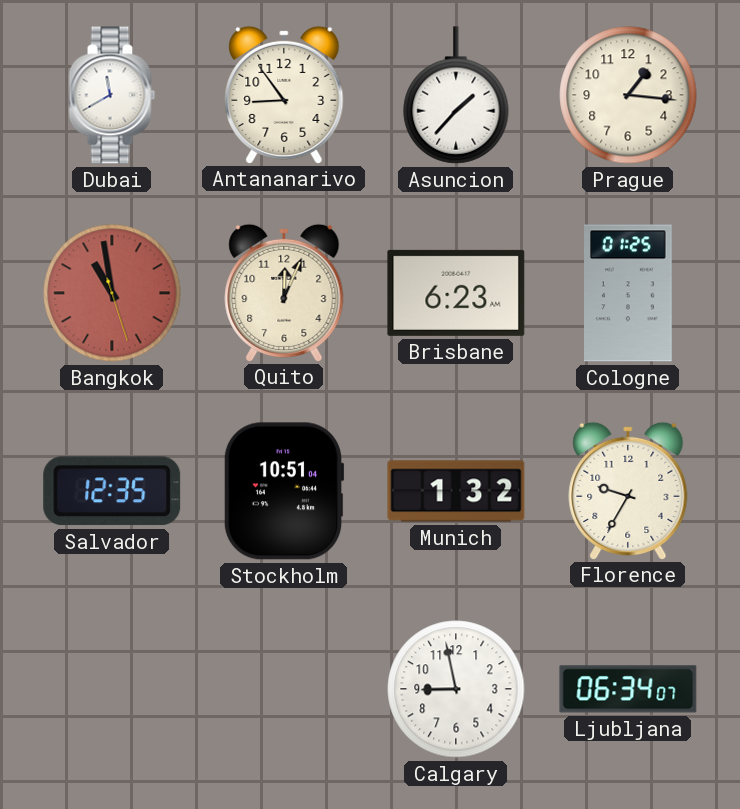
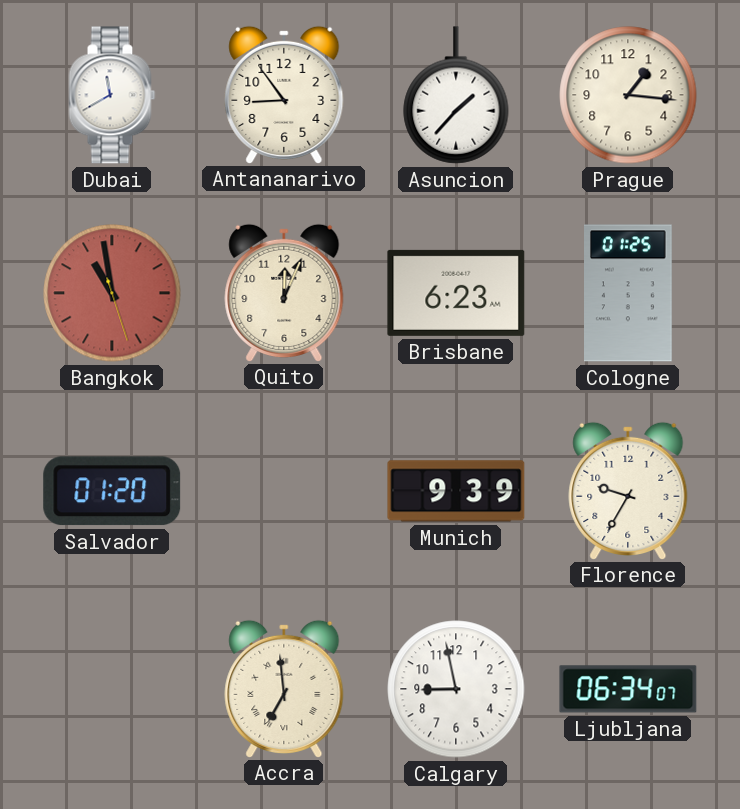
Salvador: 12:35 -> 01:20 (112, 491)
Stockholm: 10:51 -> none (284, 491)
Munich: 1:32 -> 9:39 (456, 491)
Accra: none -> 6:59 (284, 688)
